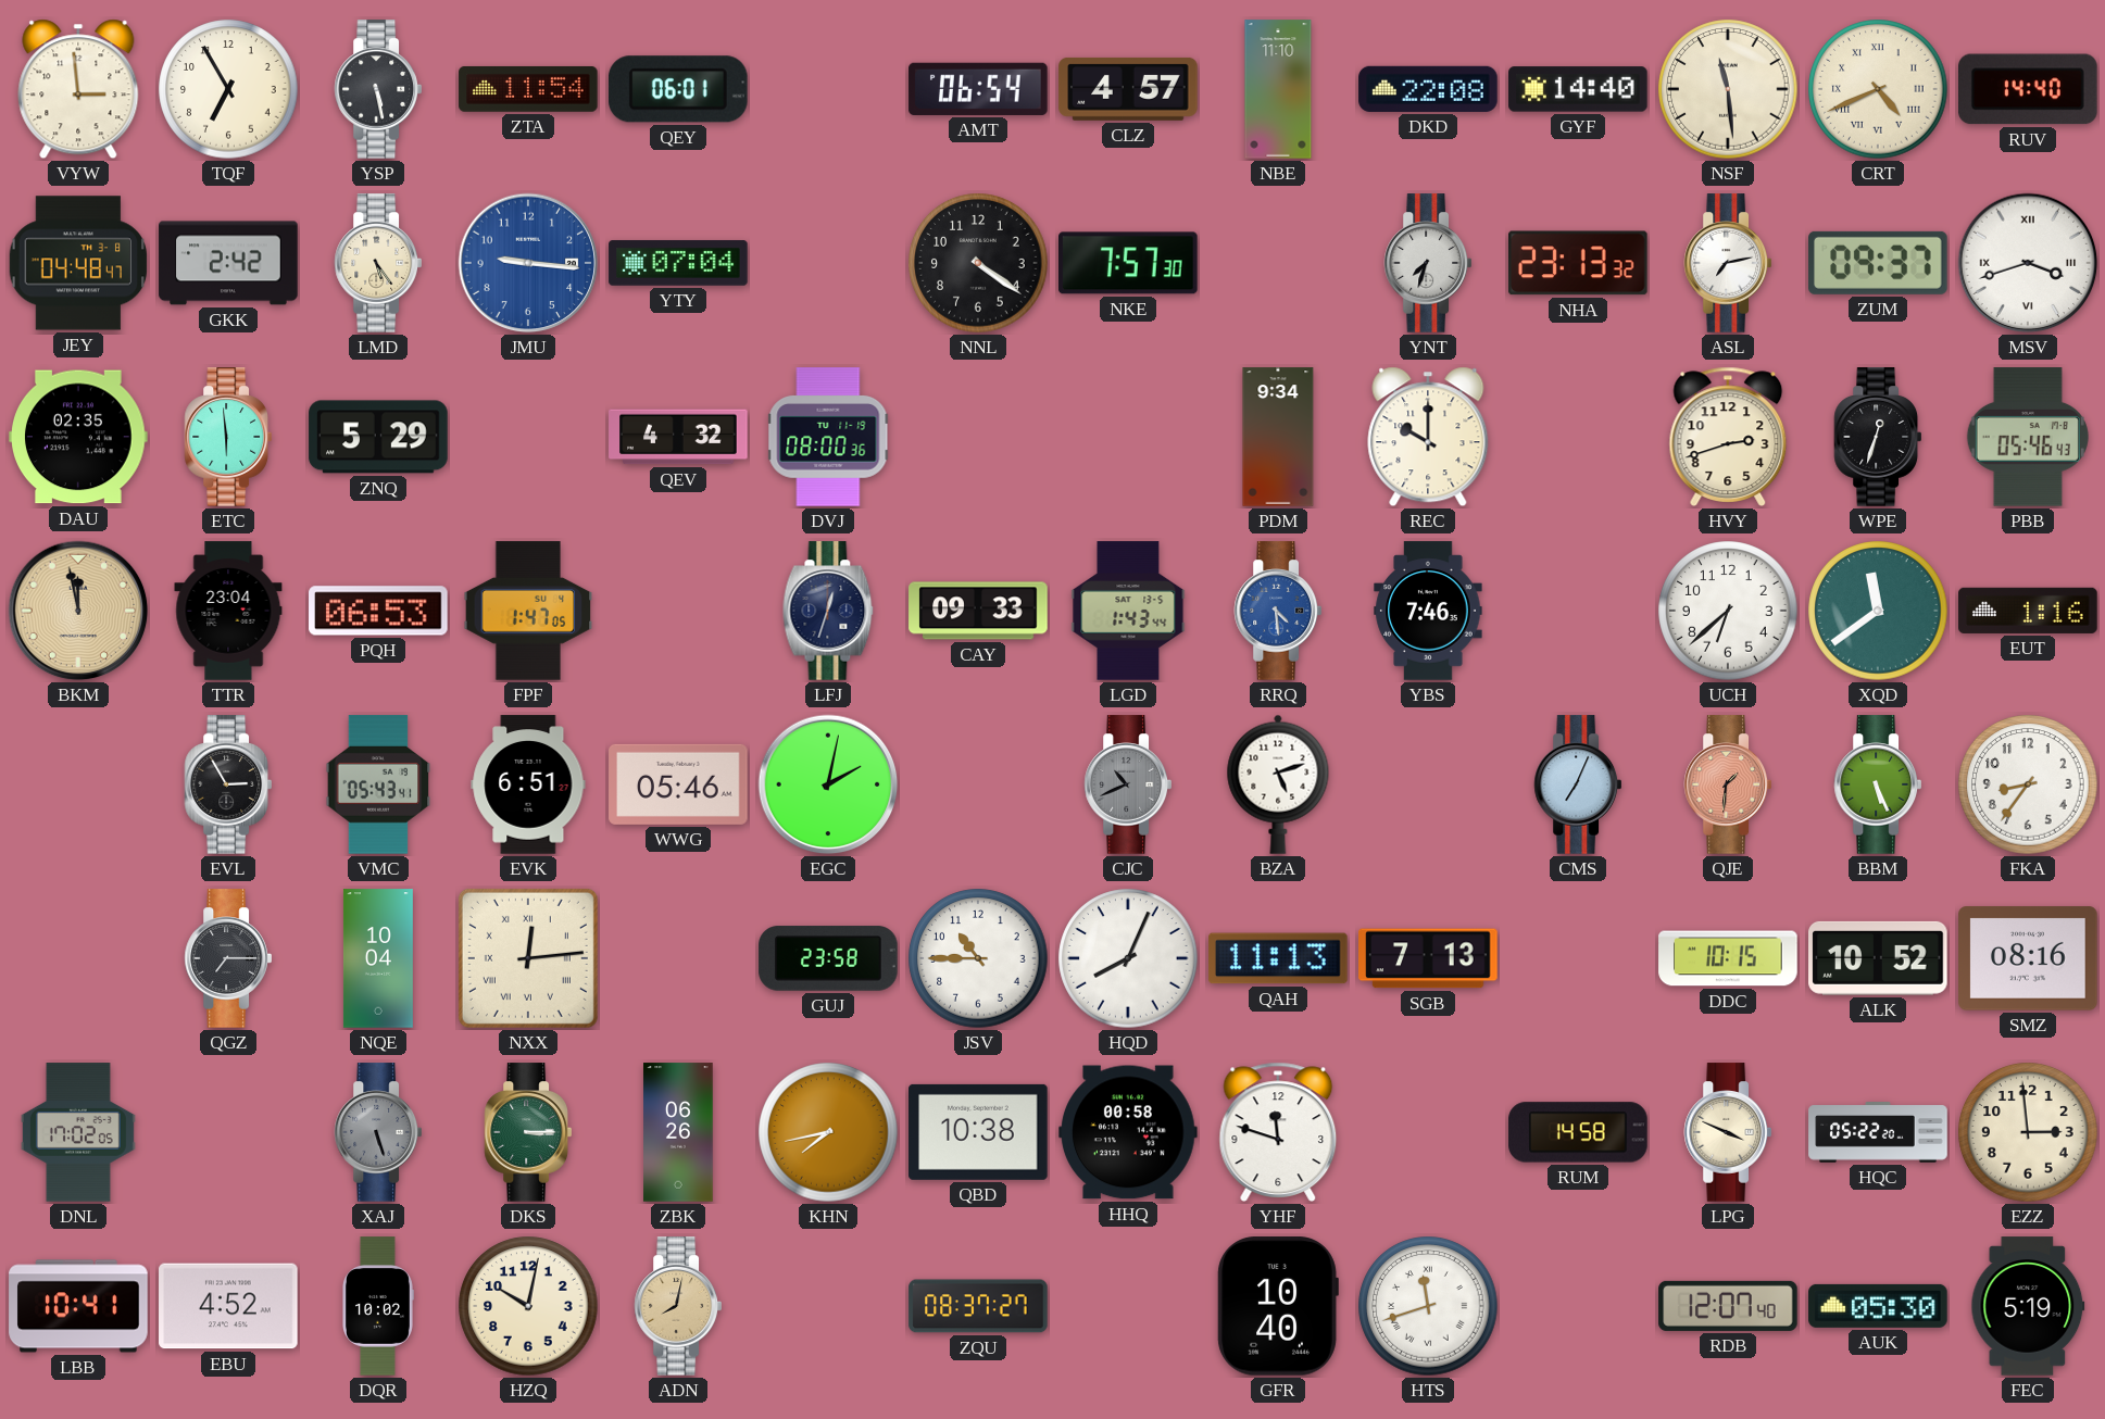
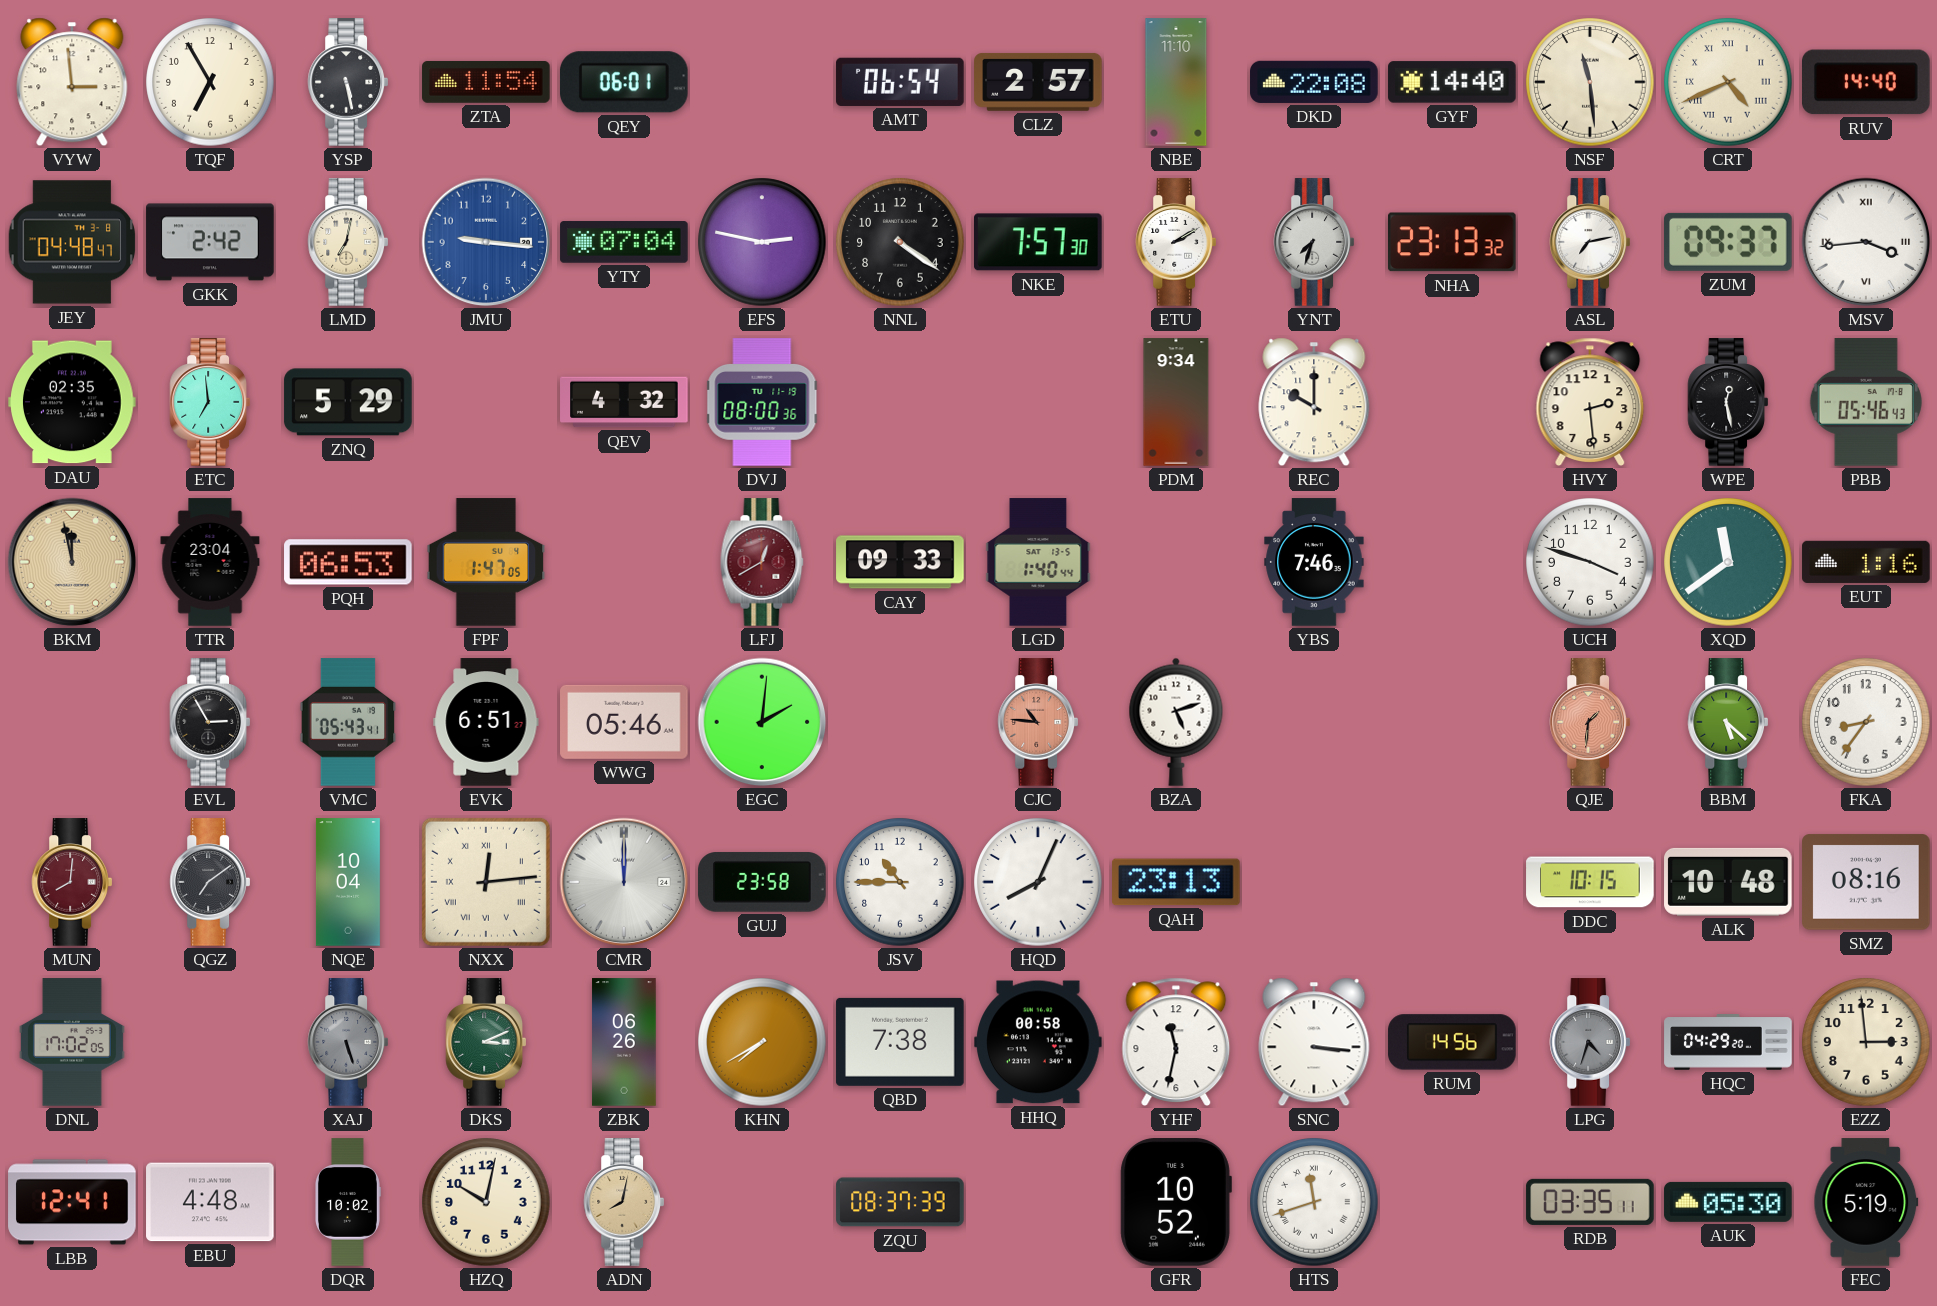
CLZ: 4:57 -> 2:57 (1038, 82)
LMD: 5:24 -> 7:02 (347, 242)
EFS: none -> 2:47 (762, 242)
ETU: none -> 2:10 (1175, 242)
MSV: 3:42 -> 3:44 (1866, 242)
ETC: 5:59 -> 6:59 (209, 402)
HVY: 2:42 -> 2:29 (1590, 402)
WPE: 12:33 -> 12:28 (1727, 402)
LFJ: 12:33 -> 12:40 (762, 562)
LFJ dial: navy -> burgundy (762, 562)
LGD: 1:43 -> 1:40 (1038, 562)
RRQ: 4:29 -> none (1277, 611)
UCH: 6:38 -> 3:48 (1590, 562)
EGC: 2:02 -> 2:01 (762, 722)
CJC: 10:41 -> 10:46 (1037, 722)
CJC dial: grey -> salmon (1037, 722)
CMS: 7:04 -> none (1577, 784)
BBM: 5:26 -> 5:22 (1727, 722)
MUN: none -> 8:01 (71, 882)
QGZ: 7:15 -> 7:09 (209, 882)
CMR: none -> 12:00 (624, 882)
QAH: 11:13 -> 23:13 (1176, 882)
SGB: 7:13 -> none (1428, 958)
ALK: 10:52 -> 10:48 (1728, 882)
DKS: 3:15 -> 3:11 (485, 1042)
KHN: 7:43 -> 7:40 (762, 1042)
QBD: 10:38 -> 7:38 (900, 1042)
YHF: 11:48 -> 11:32 (1176, 1042)
SNC: none -> 3:16 (1314, 1042)
RUM: 14:58 -> 14:56 (1452, 1042)
LPG: 3:49 -> 4:33 (1589, 1042)
LPG dial: cream -> grey (1589, 1042)
HQC: 05:22 -> 04:29 (1728, 1042)
LBB: 10:41 -> 12:41 (72, 1202)
EBU: 4:52 -> 4:48 (210, 1202)
ZQU: 08:37:27 -> 08:37:39 (900, 1202)
GFR: 10:40 -> 10:52 (1176, 1202)
RDB: 12:07 -> 03:35 (1590, 1202)
